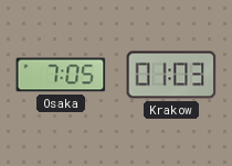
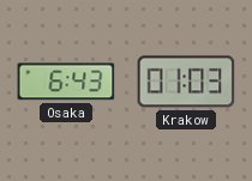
Osaka: 7:05 -> 6:43 (66, 82)
